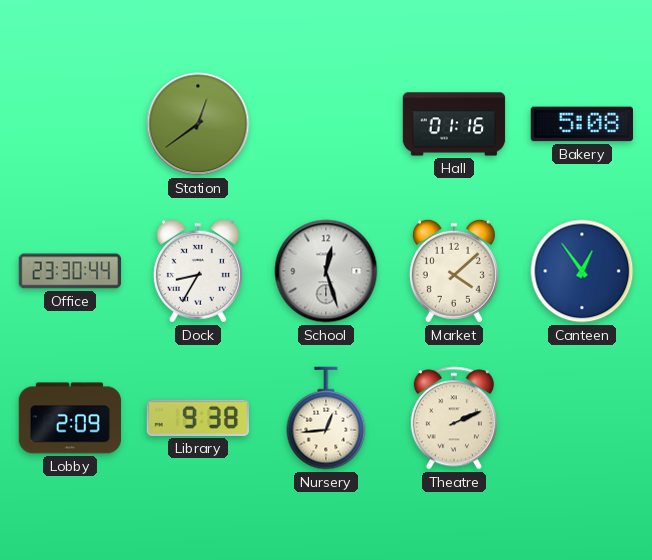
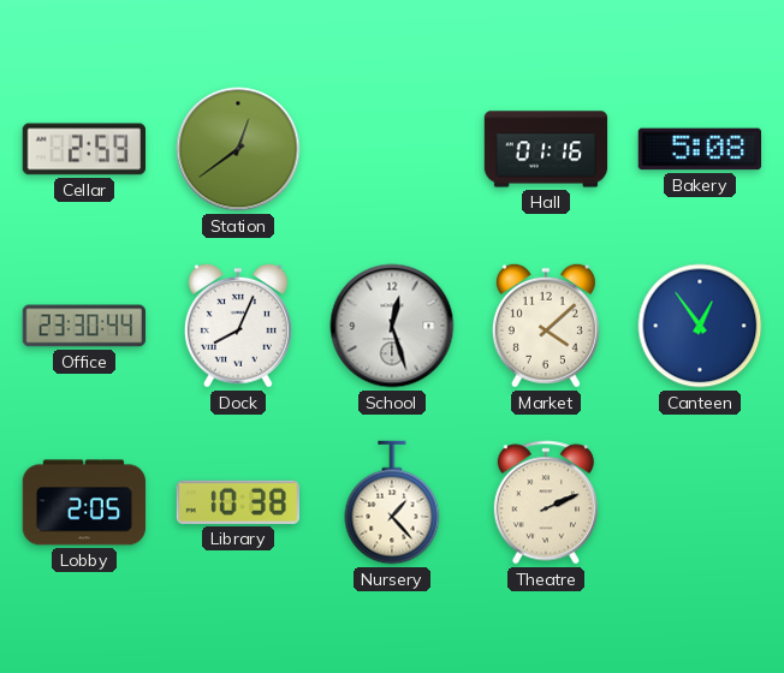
Cellar: none -> 2:59 (83, 149)
Dock: 8:35 -> 8:04 (238, 326)
Lobby: 2:09 -> 2:05 (84, 502)
Library: 9:38 -> 10:38 (237, 502)
Nursery: 12:44 -> 1:23 (392, 502)
